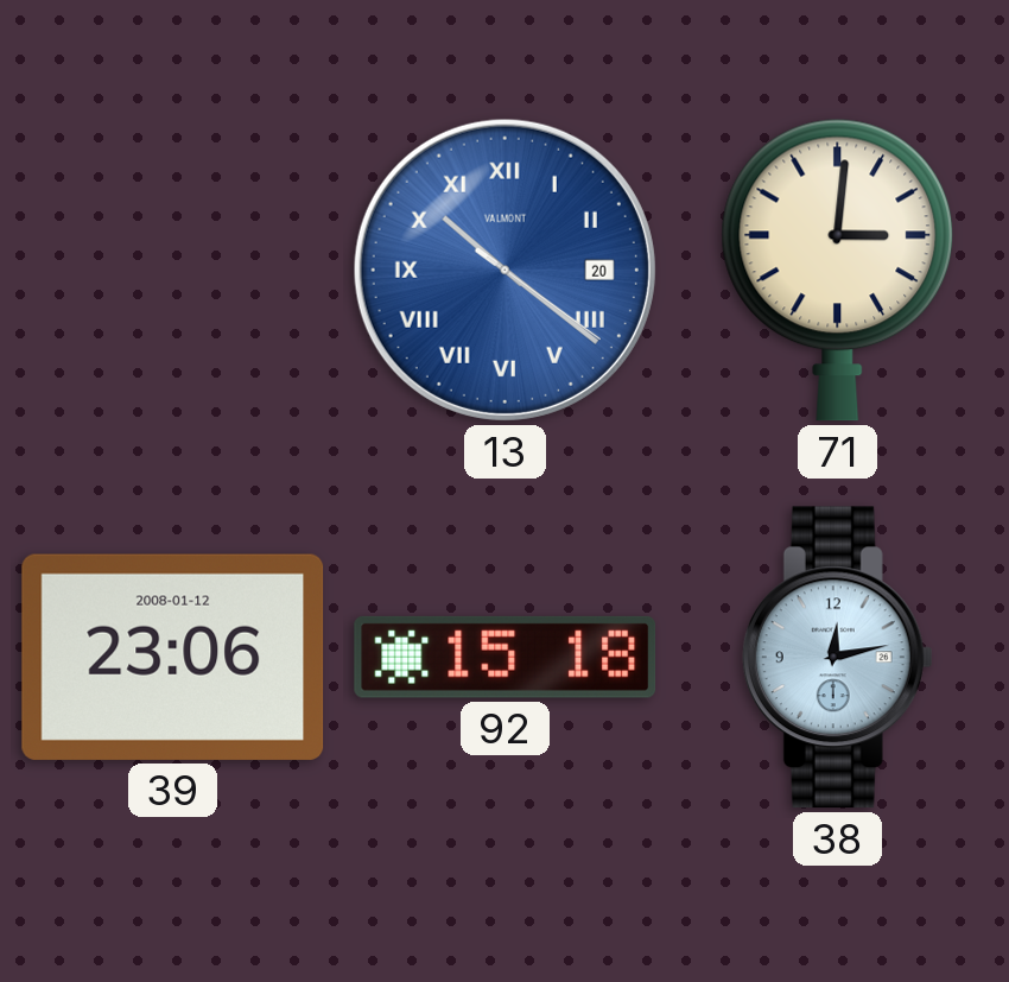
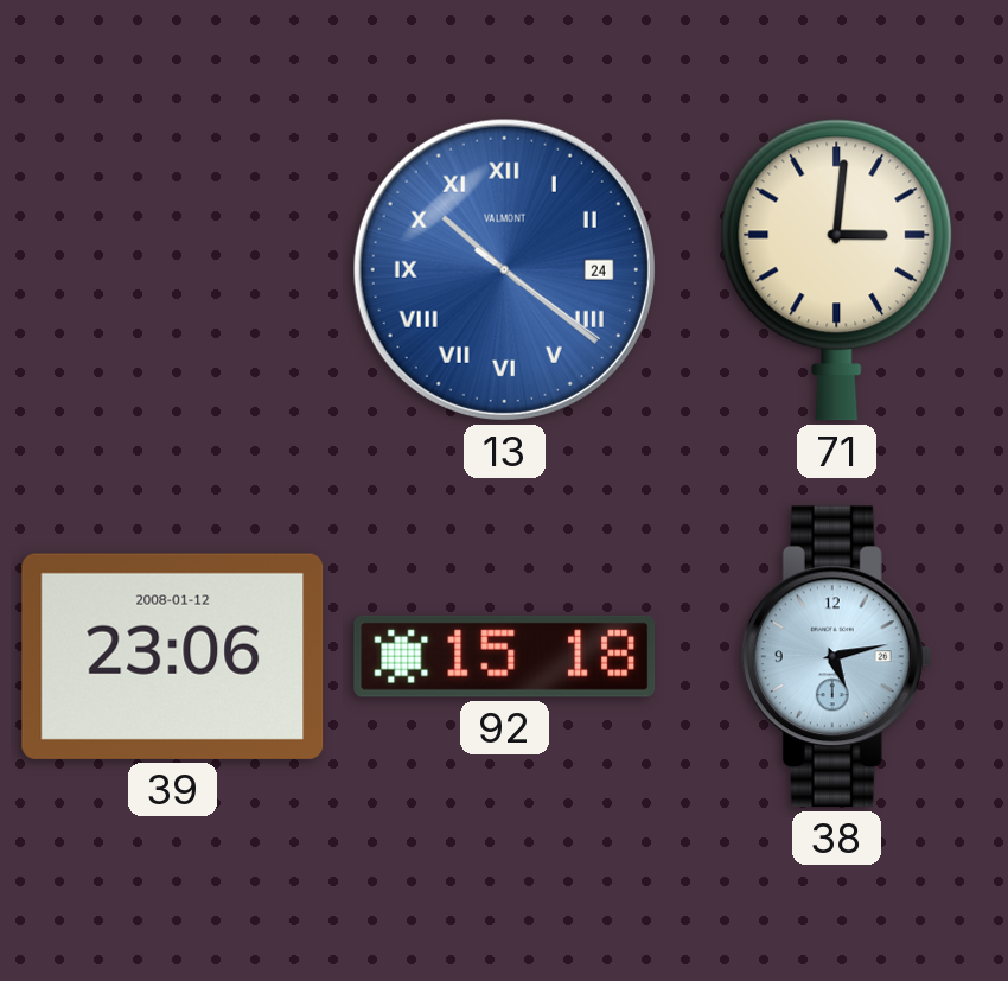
13 date: 20 -> 24 (504, 269)
38: 12:13 -> 5:13 (836, 657)
